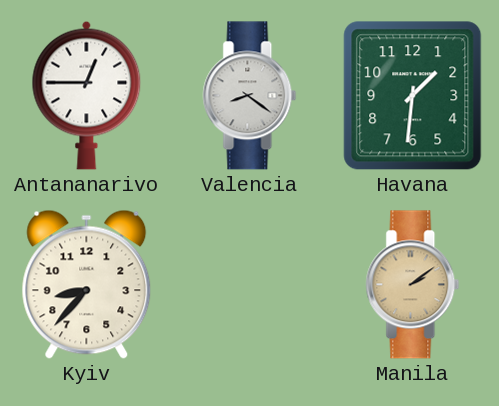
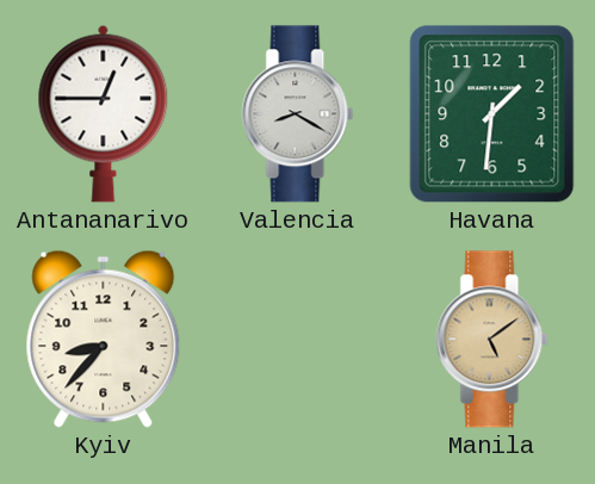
Valencia: 8:21 -> 8:20 (298, 114)
Manila: 2:09 -> 5:09 (492, 340)
